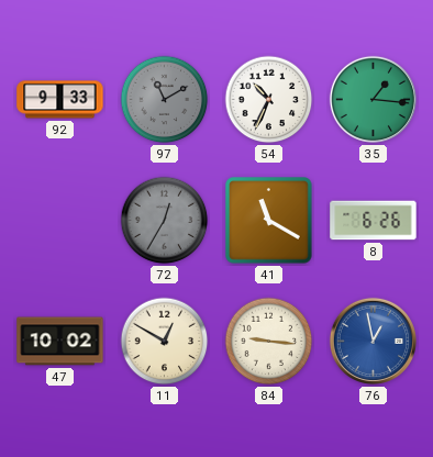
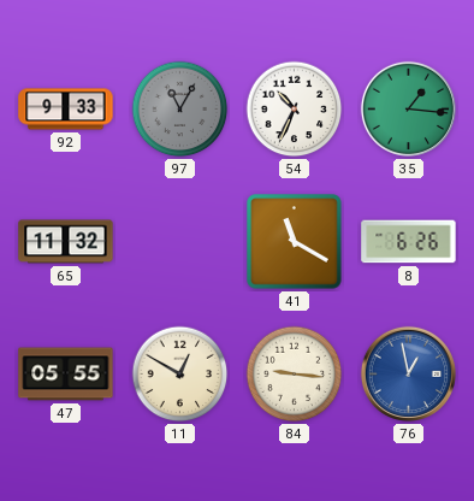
97: 11:10 -> 11:05 (180, 110)
65: none -> 11:32 (66, 242)
72: 12:35 -> none (165, 221)
47: 10:02 -> 05:55 (66, 375)
